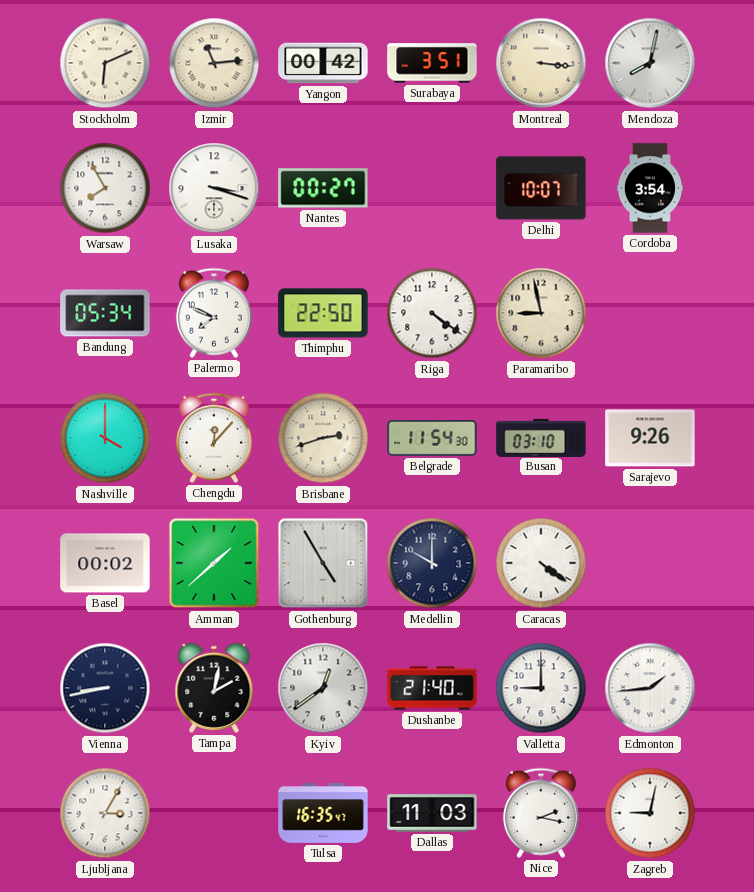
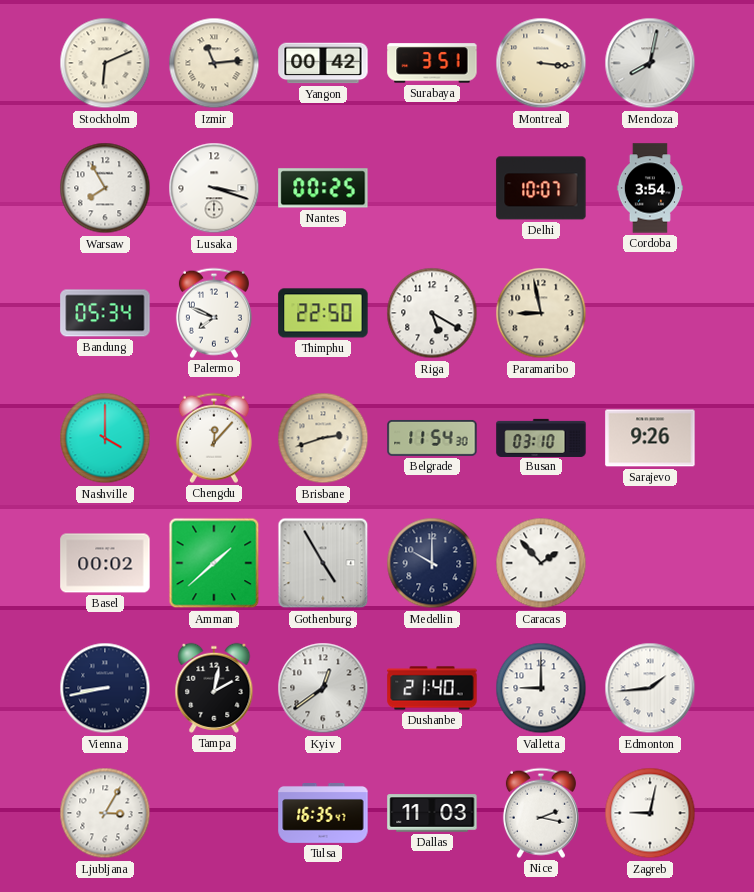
Nantes: 00:27 -> 00:25 (323, 188)
Riga: 4:21 -> 5:20 (432, 313)
Caracas: 4:21 -> 1:53 (541, 563)
